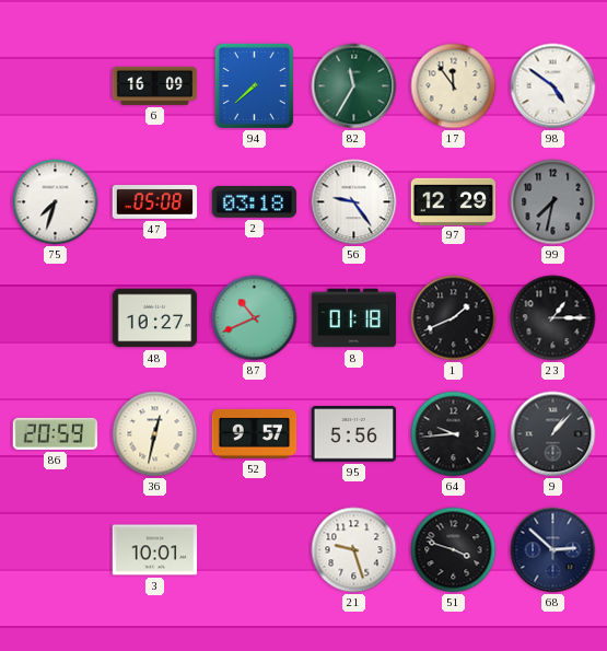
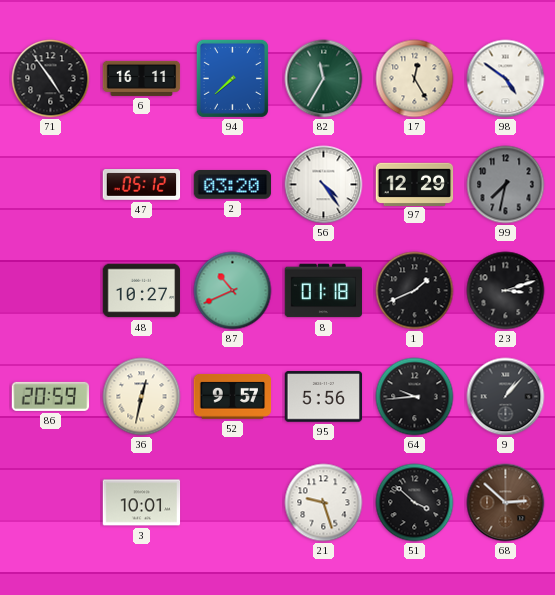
71: none -> 4:54 (51, 79)
6: 16:09 -> 16:11 (142, 78)
17: 11:54 -> 12:25 (415, 79)
75: 7:33 -> none (56, 202)
47: 05:08 -> 05:12 (142, 185)
2: 03:18 -> 03:20 (233, 185)
56: 9:24 -> 4:24 (324, 185)
23: 1:15 -> 3:12 (506, 291)
51: 3:48 -> 3:52 (415, 503)
68 dial: navy -> brown (506, 503)
